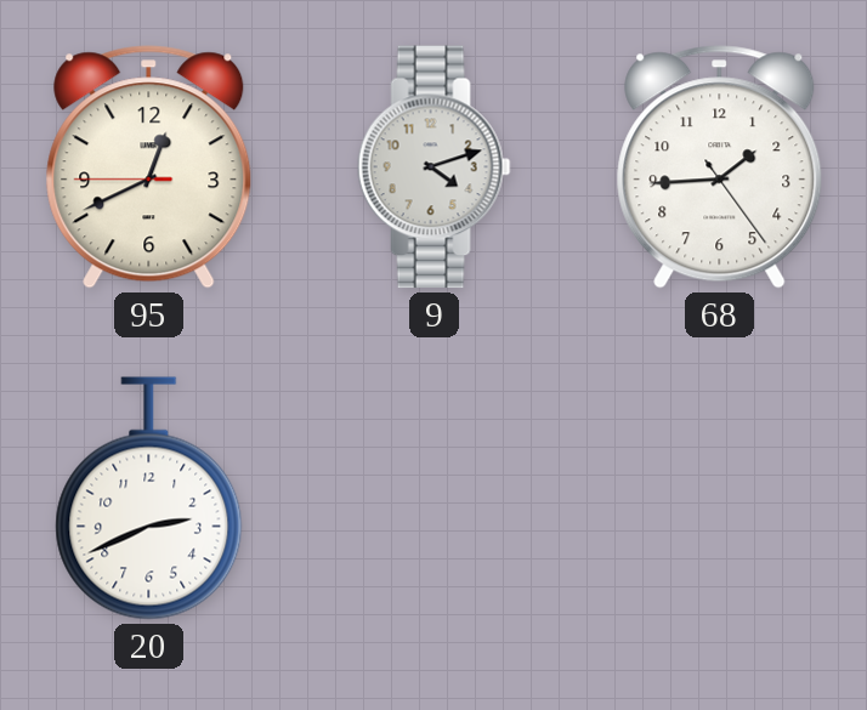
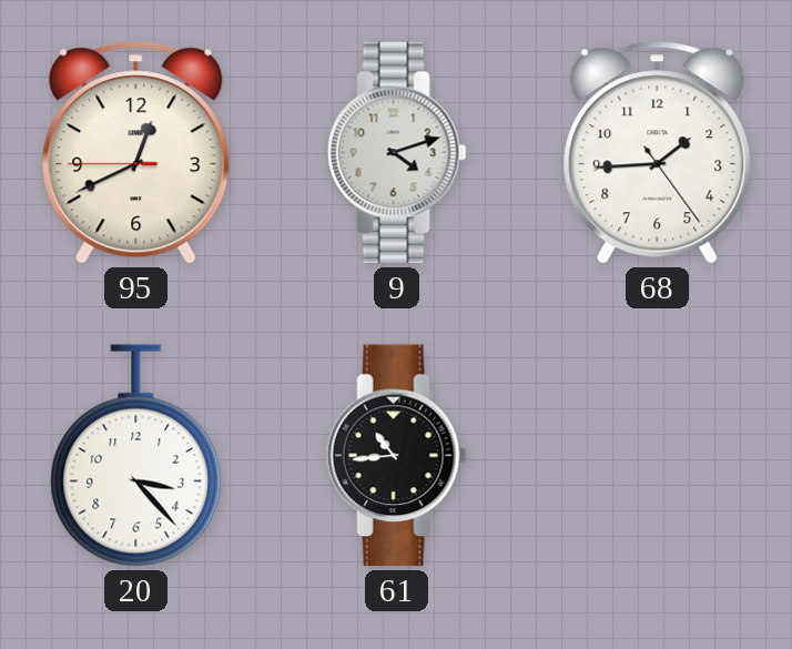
20: 2:41 -> 3:23 (136, 456)
61: none -> 10:44 (396, 456)
